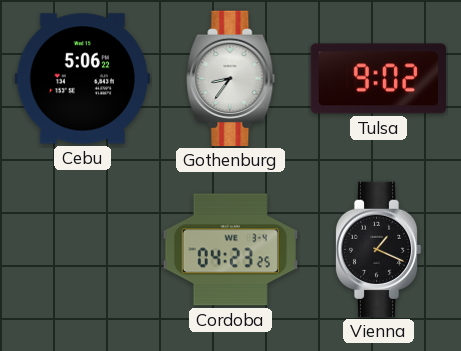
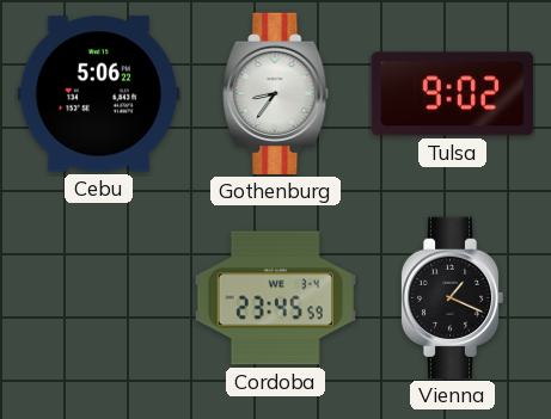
Cordoba: 04:23 -> 23:45 (275, 298)
